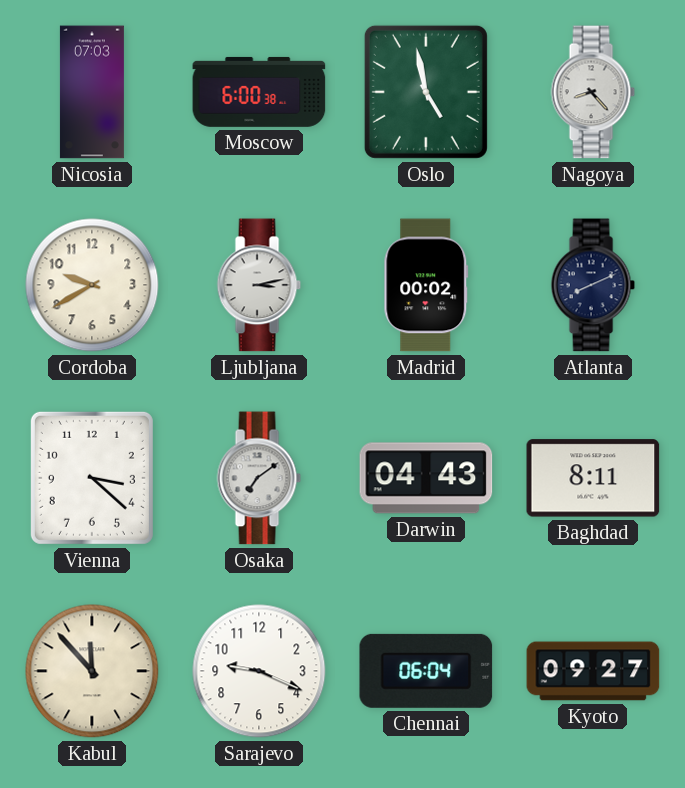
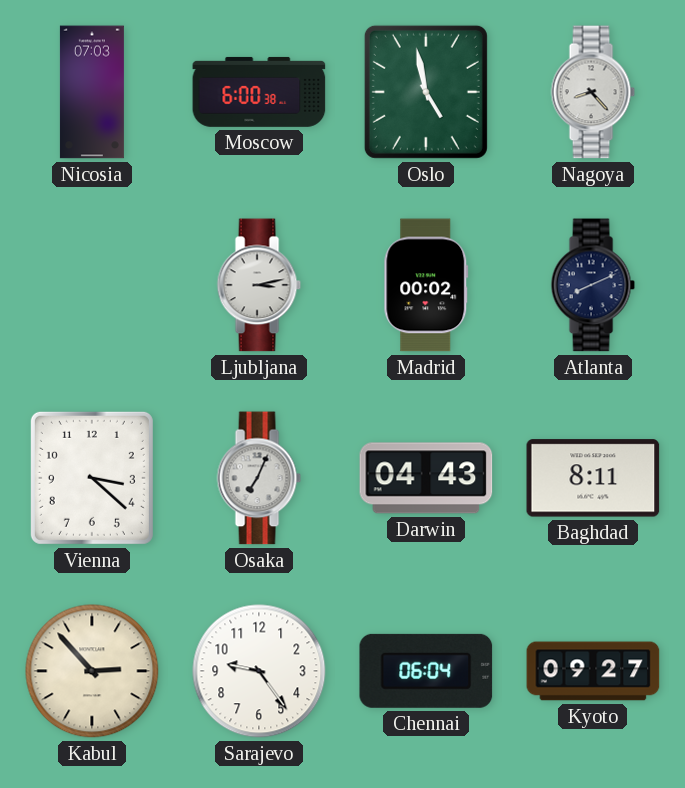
Cordoba: 9:40 -> none (92, 285)
Osaka: 7:09 -> 7:04 (259, 478)
Kabul: 11:53 -> 2:53 (92, 671)
Sarajevo: 9:19 -> 9:24 (259, 671)
